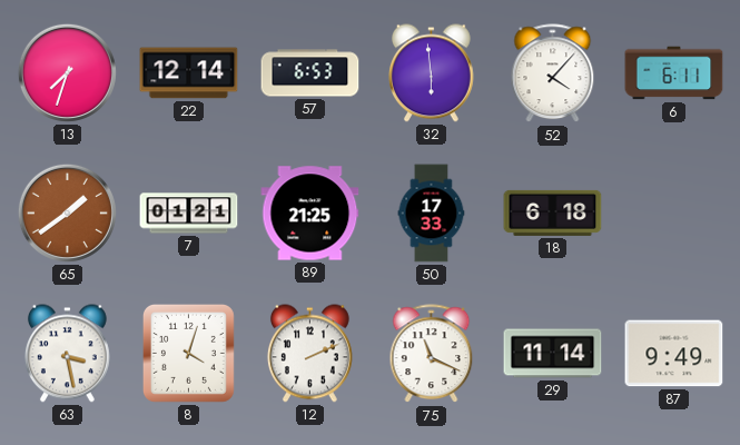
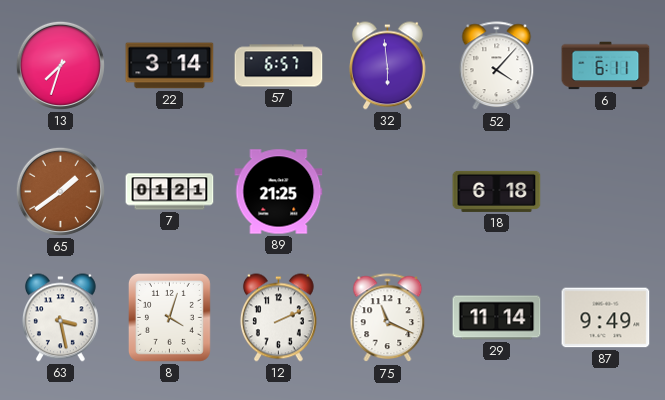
22: 12:14 -> 3:14 (170, 66)
57: 6:53 -> 6:57 (279, 66)
50: 17:33 -> none (432, 214)
